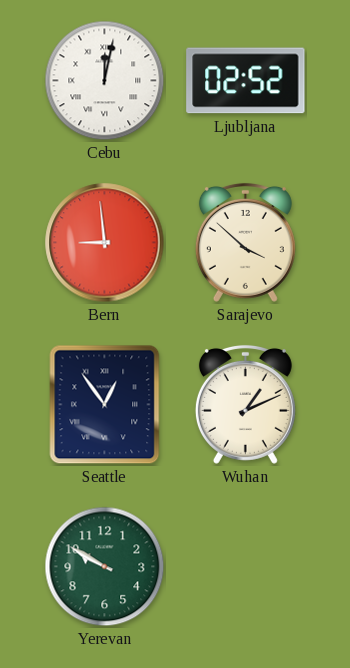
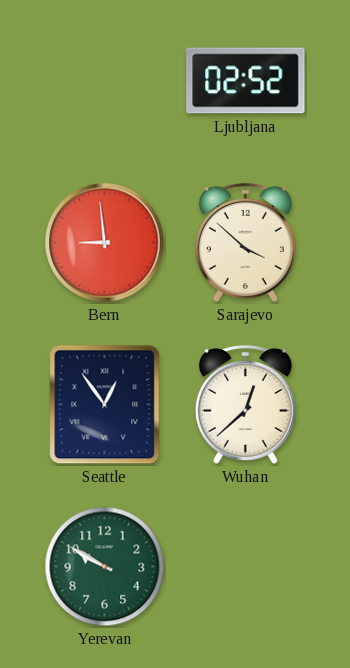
Cebu: 12:02 -> none (105, 81)
Wuhan: 1:11 -> 12:38 (245, 404)
